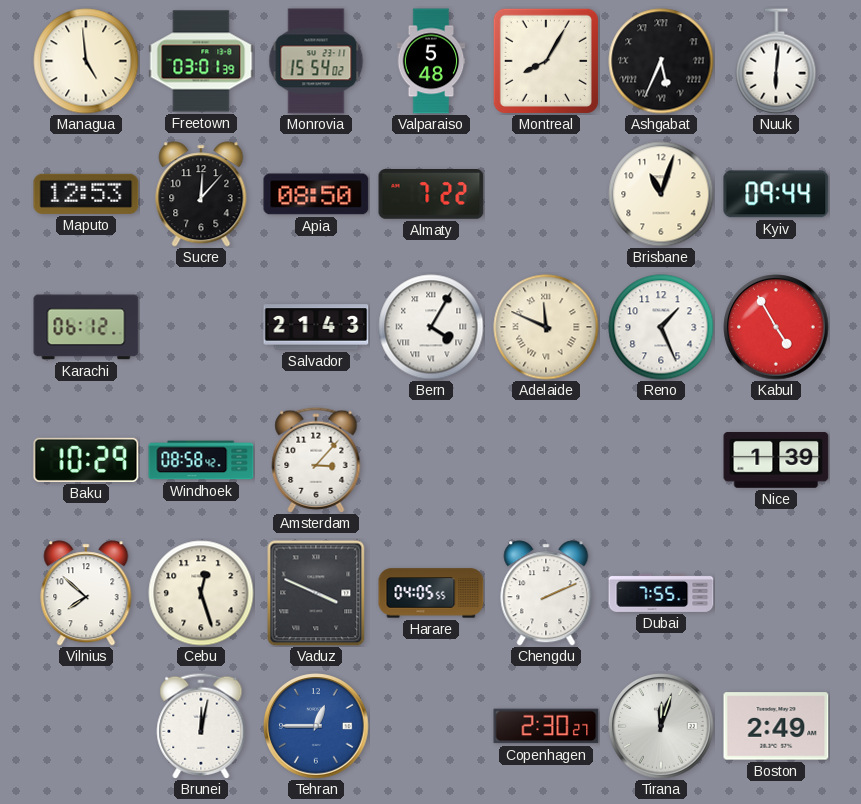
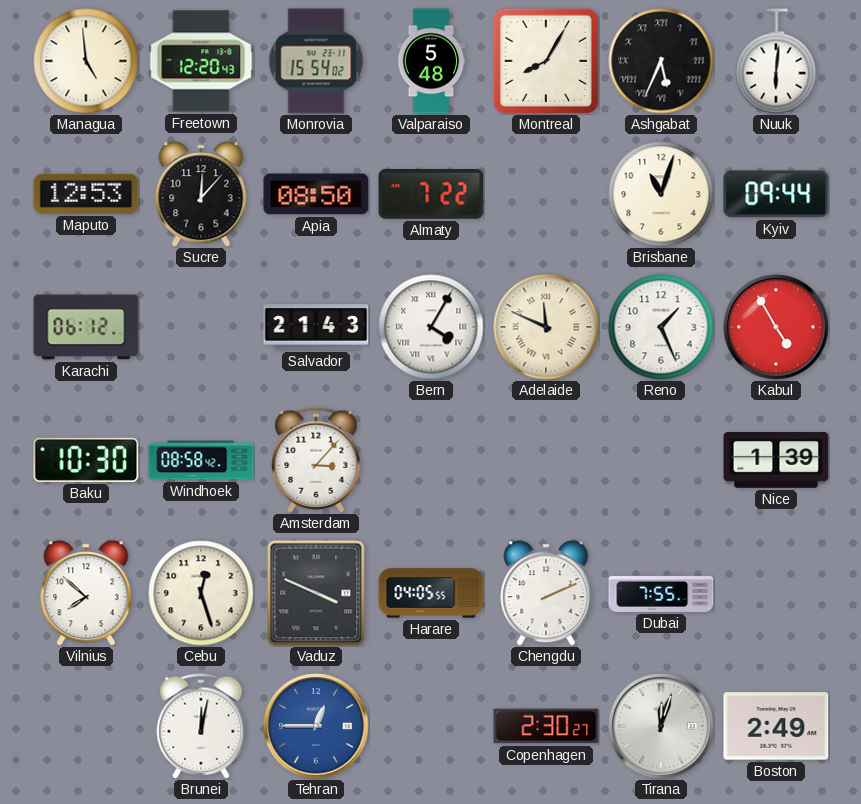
Freetown: 03:01 -> 12:20 (201, 61)
Baku: 10:29 -> 10:30 (86, 460)
